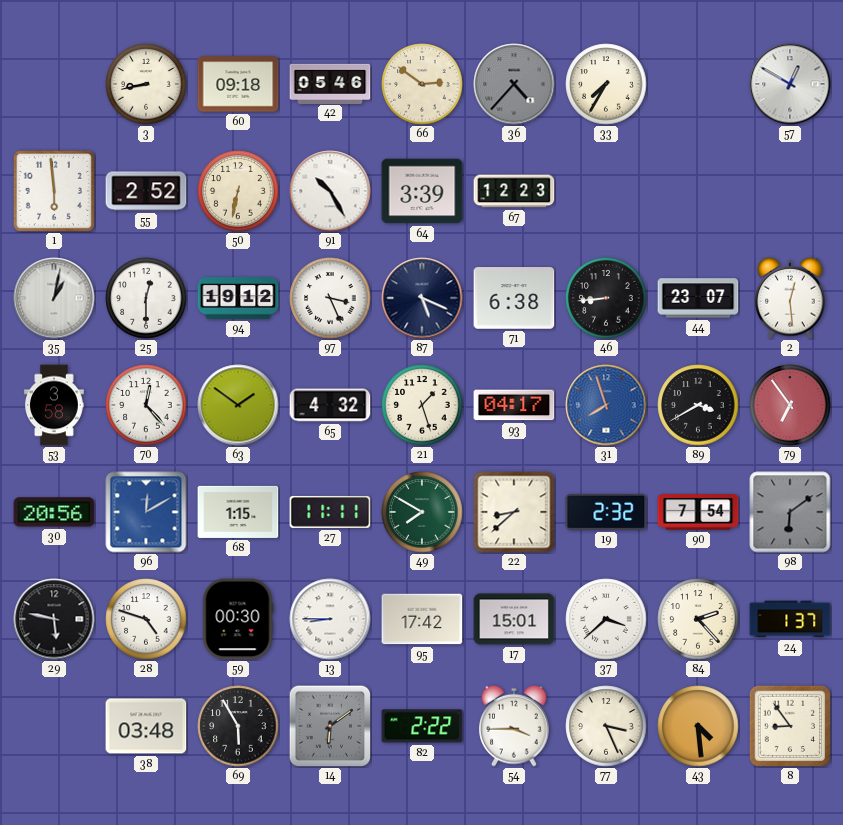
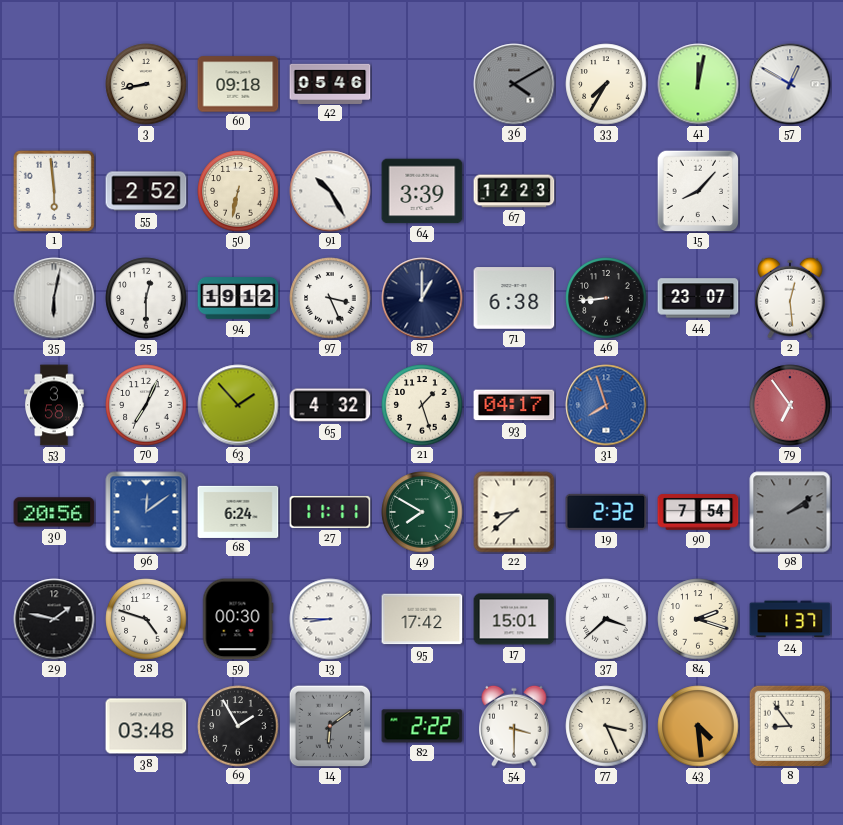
66: 2:51 -> none (422, 84)
36: 4:37 -> 4:10 (514, 84)
41: none -> 12:02 (698, 84)
15: none -> 8:07 (698, 191)
35: 1:02 -> 6:02 (54, 298)
87: 5:19 -> 1:00 (422, 298)
70: 12:23 -> 7:04 (146, 405)
63: 1:51 -> 1:53 (238, 405)
89: 3:40 -> none (698, 405)
96: 12:10 -> 12:09 (146, 512)
68: 1:15 -> 6:24 (238, 512)
98: 6:09 -> 2:09 (790, 512)
29: 5:47 -> 1:47 (54, 619)
84: 2:23 -> 2:18 (698, 619)
69: 5:55 -> 1:55 (238, 726)
54: 3:45 -> 3:30 (514, 726)
